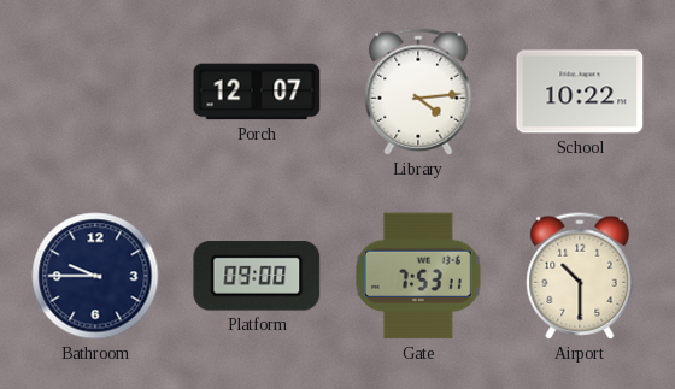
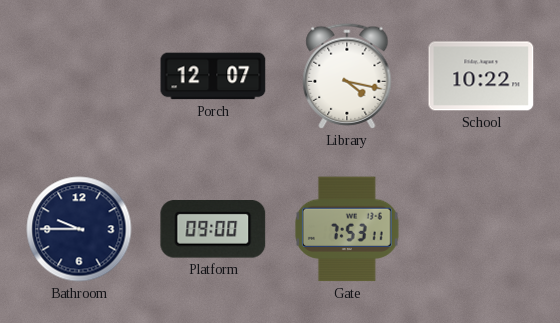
Library: 4:14 -> 4:17 (347, 76)
Airport: 10:30 -> none (580, 276)
